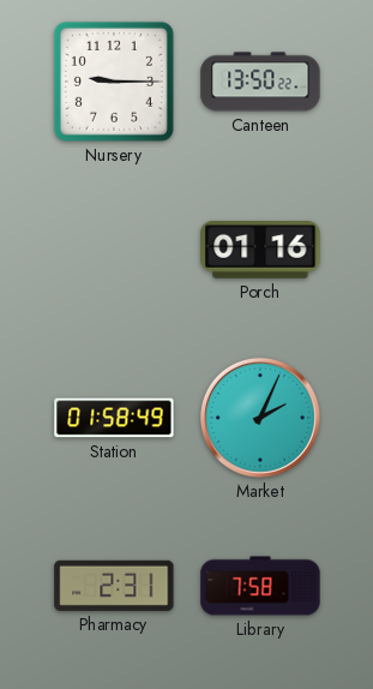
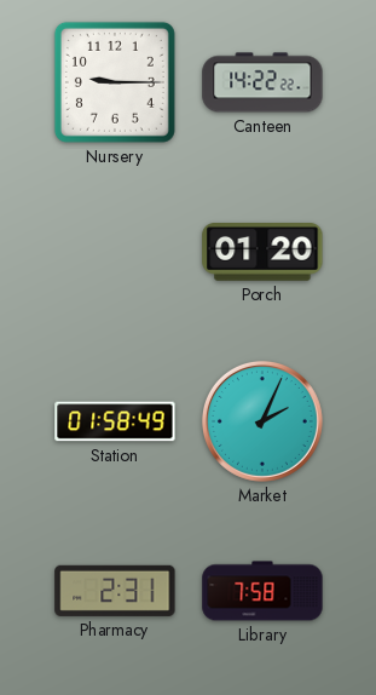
Canteen: 13:50 -> 14:22 (262, 82)
Porch: 01:16 -> 01:20 (262, 253)
